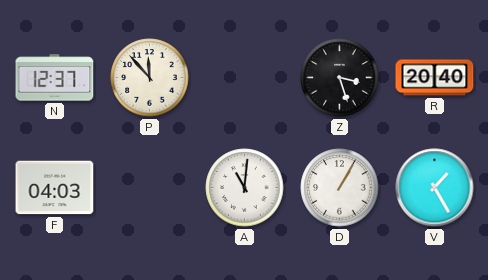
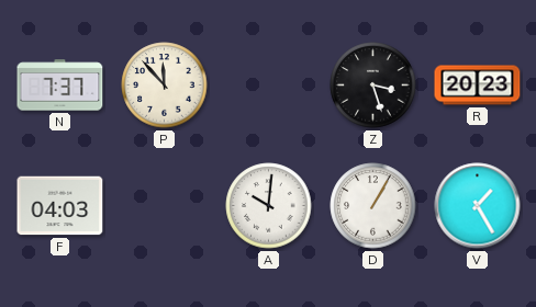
N: 12:37 -> 7:37 (60, 86)
R: 20:40 -> 20:23 (478, 86)
A: 11:01 -> 10:01 (269, 206)
